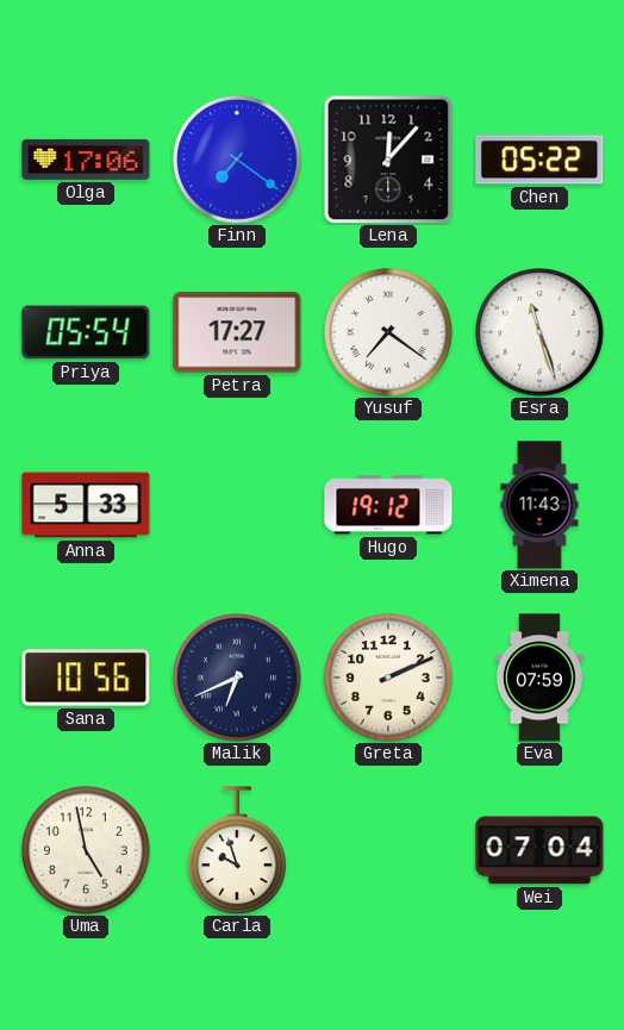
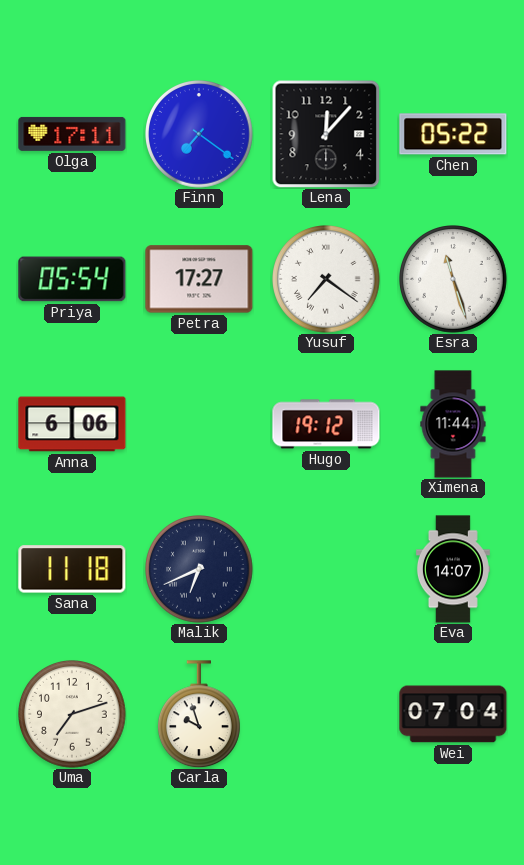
Olga: 17:06 -> 17:11 (72, 134)
Anna: 5:33 -> 6:06 (72, 424)
Ximena: 11:43 -> 11:44 (453, 424)
Sana: 10:56 -> 11:18 (72, 569)
Greta: 2:11 -> none (389, 679)
Eva: 07:59 -> 14:07 (453, 569)
Uma: 4:58 -> 7:12 (73, 715)
